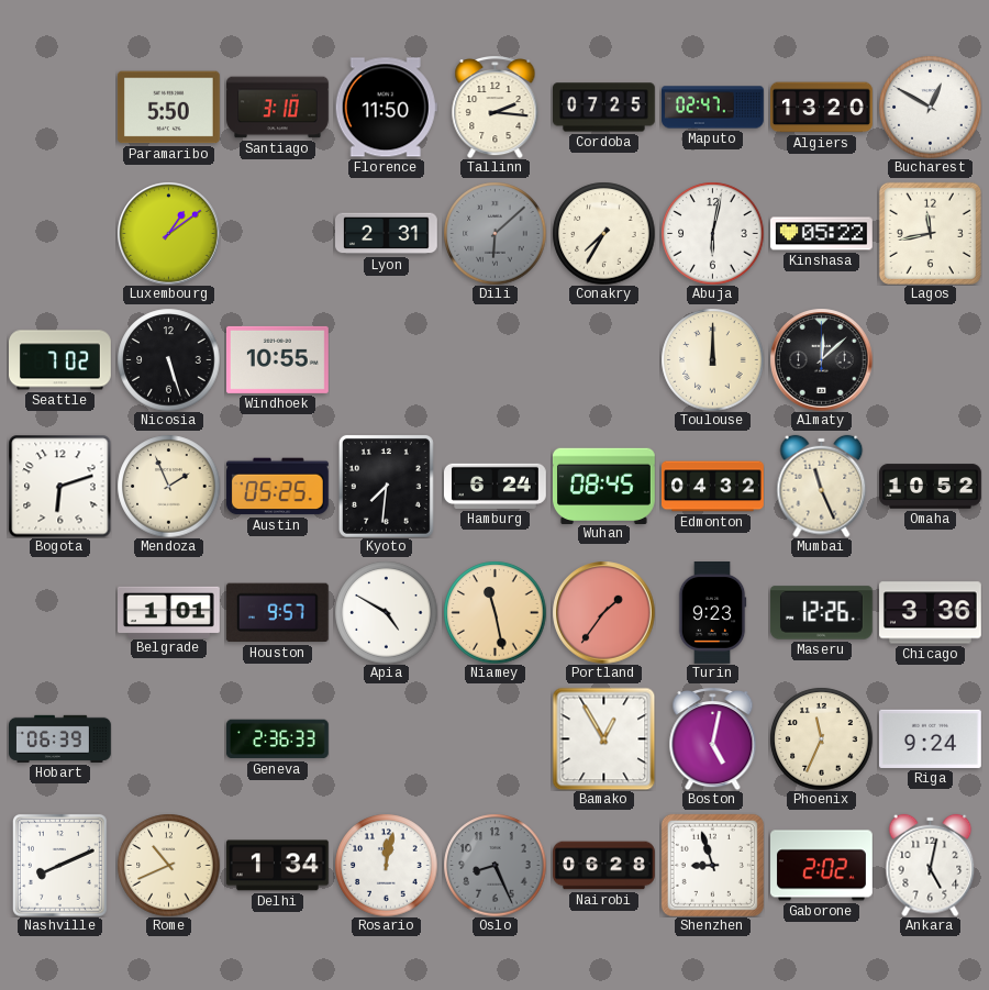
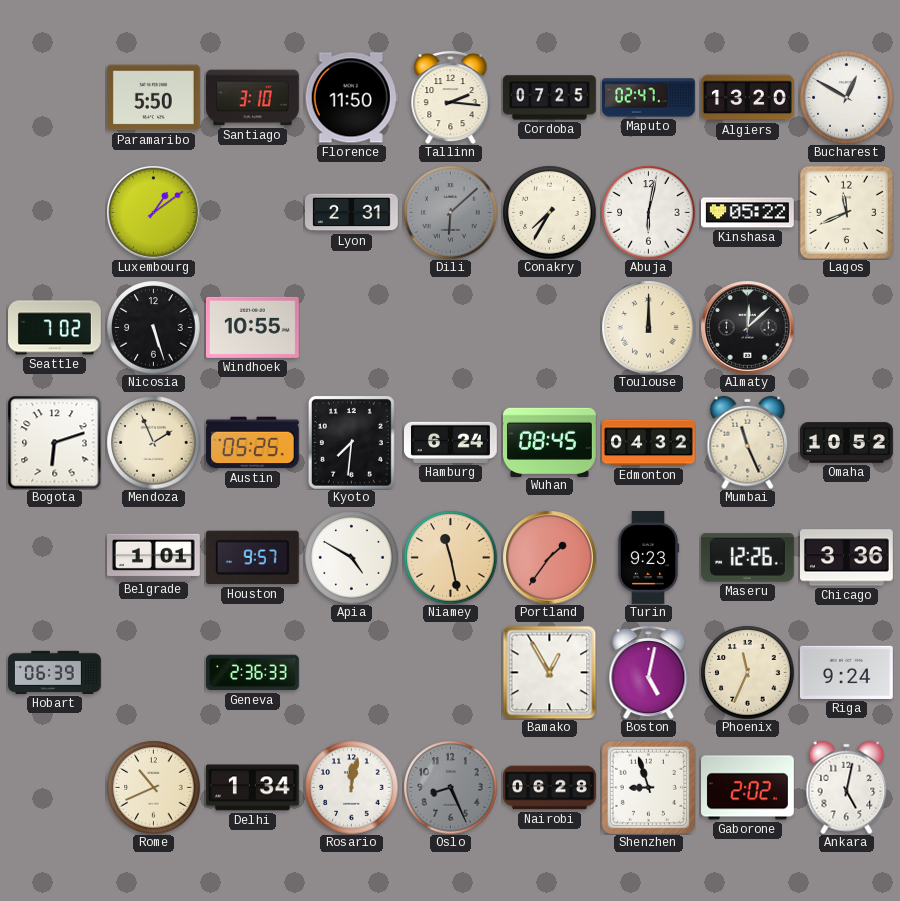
Lagos: 11:43 -> 11:41 (846, 212)
Nashville: 8:11 -> none (59, 865)
